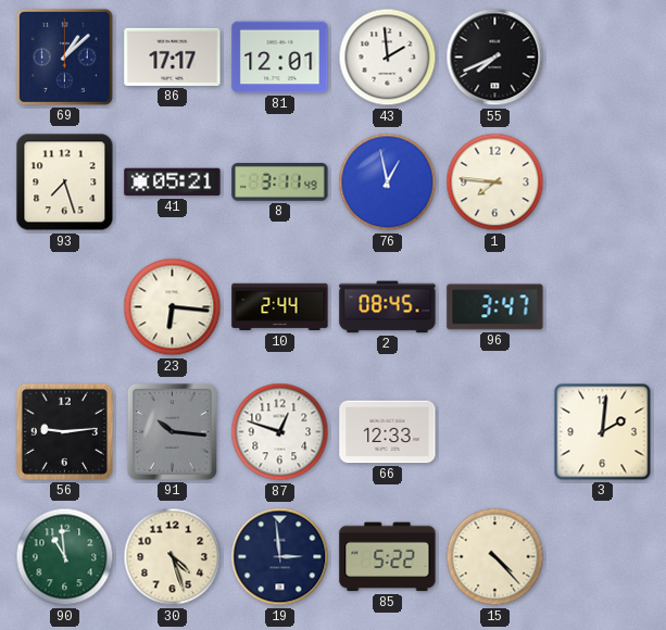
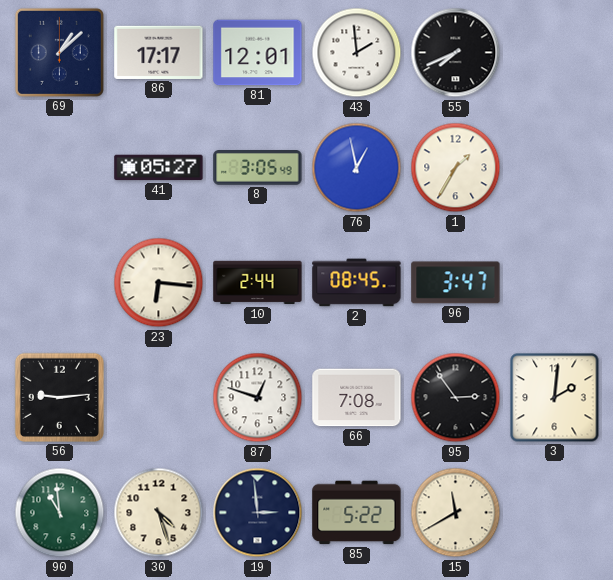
93: 7:27 -> none (65, 182)
41: 05:21 -> 05:27 (159, 168)
8: 3:11 -> 3:05 (258, 168)
1: 7:46 -> 1:35 (456, 168)
91: 10:16 -> none (172, 431)
66: 12:33 -> 7:08 (357, 398)
95: none -> 2:54 (456, 398)
15: 4:23 -> 11:40 (456, 513)
